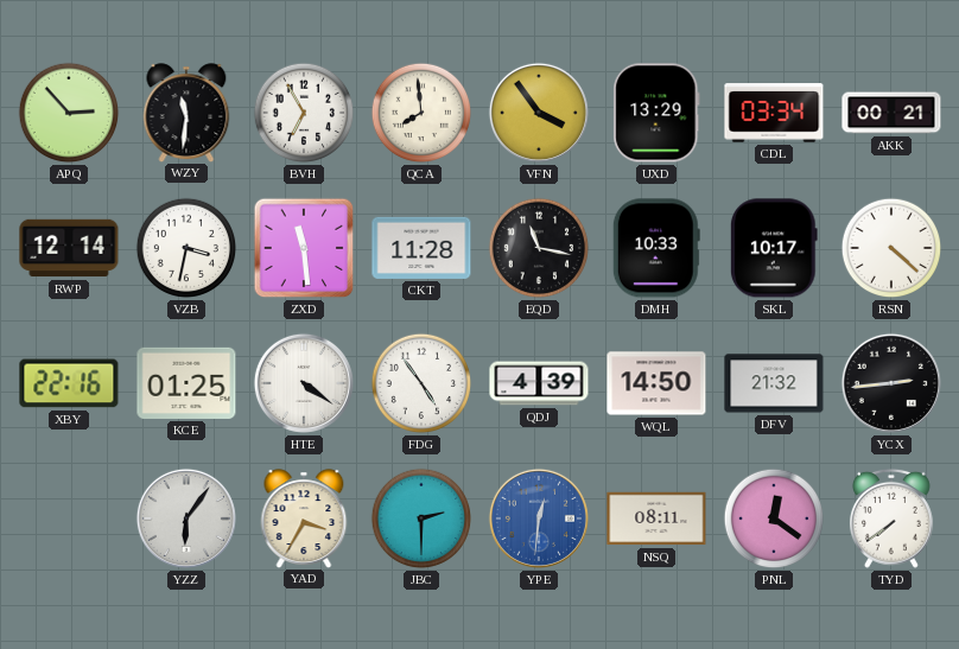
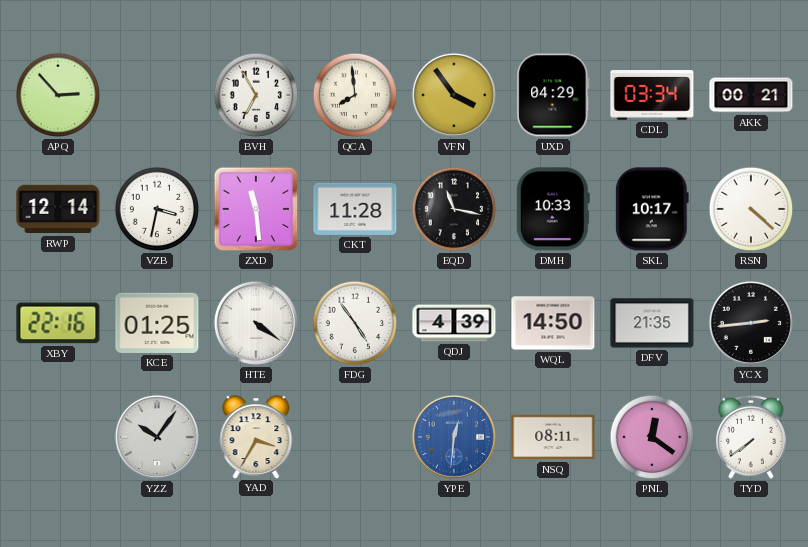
WZY: 11:31 -> none (186, 113)
UXD: 13:29 -> 04:29 (553, 95)
DFV: 21:32 -> 21:35 (652, 323)
YZZ: 6:06 -> 10:06 (157, 437)
JBC: 2:30 -> none (421, 518)
